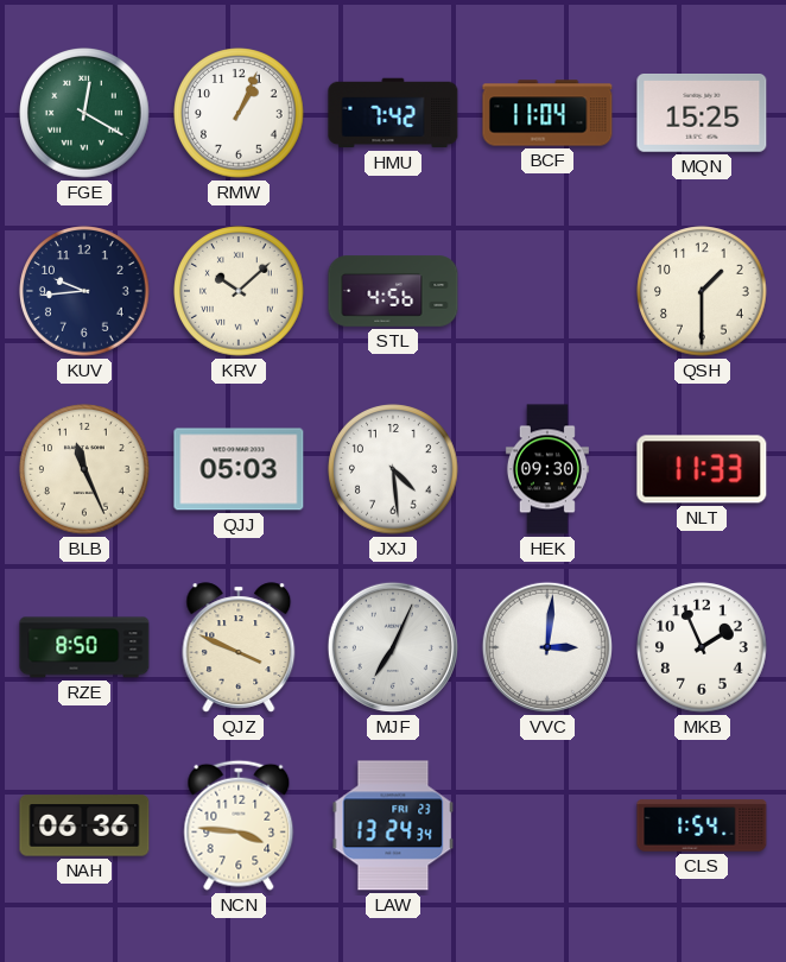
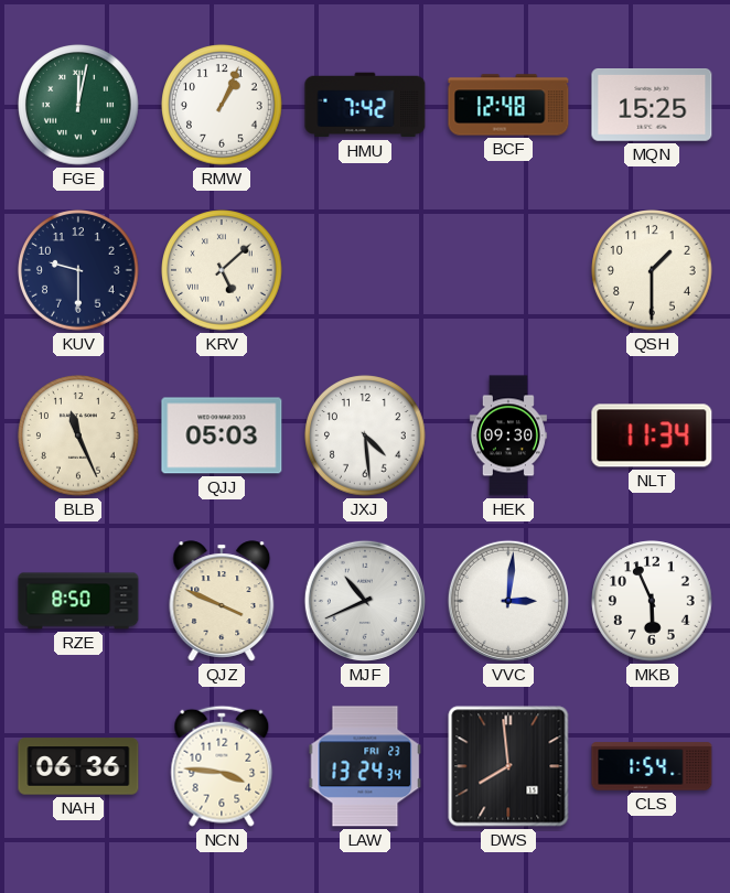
FGE: 12:20 -> 12:02 (78, 105)
BCF: 11:04 -> 12:48 (508, 105)
KUV: 9:44 -> 9:30 (78, 270)
KRV: 10:08 -> 5:08 (222, 270)
STL: 4:56 -> none (393, 291)
NLT: 11:33 -> 11:34 (652, 435)
MJF: 7:04 -> 10:41 (365, 601)
MKB: 1:56 -> 5:56 (652, 601)
DWS: none -> 7:59 (508, 766)
